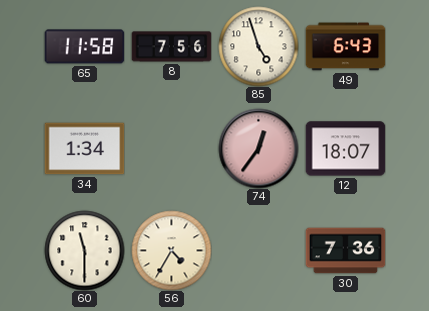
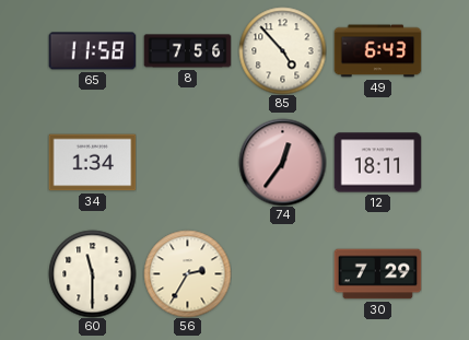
85: 4:57 -> 4:53 (282, 50)
12: 18:07 -> 18:11 (377, 163)
56: 4:35 -> 2:35 (187, 273)
30: 7:36 -> 7:29 (377, 274)
